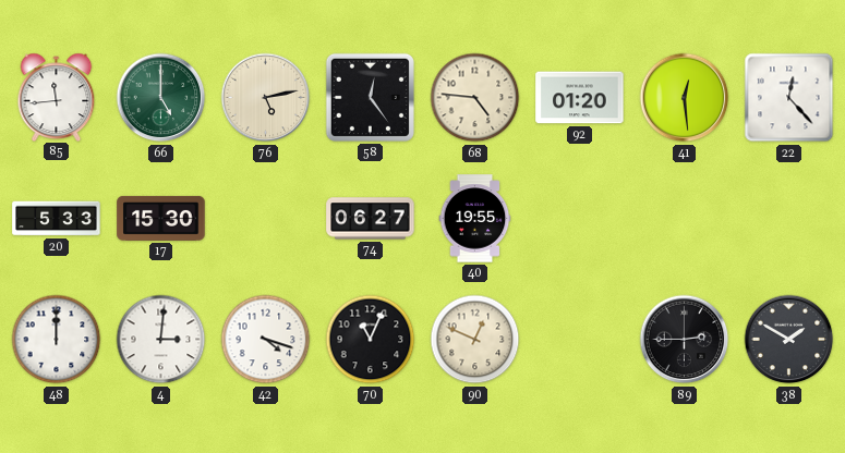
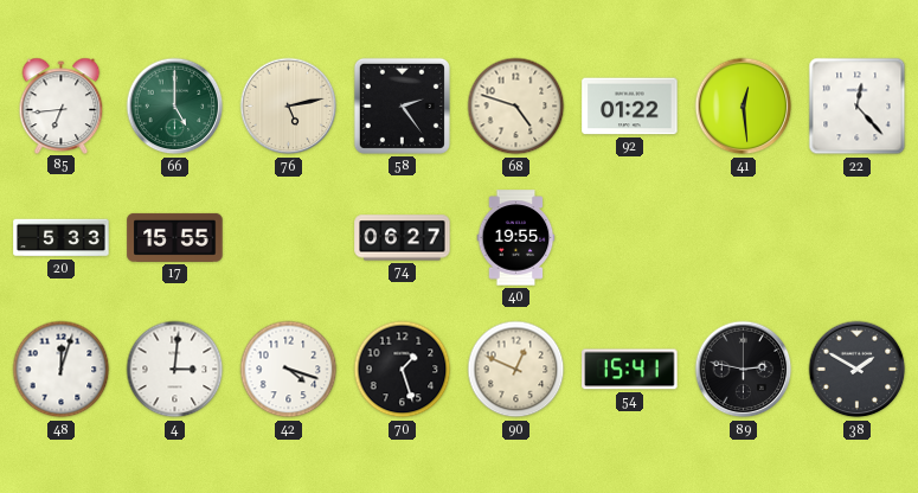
85: 11:44 -> 6:44 (62, 105)
58: 12:24 -> 2:24 (402, 105)
68: 4:46 -> 4:48 (516, 107)
92: 01:20 -> 01:22 (630, 107)
17: 15:30 -> 15:55 (175, 237)
48: 12:00 -> 12:03 (62, 370)
70: 11:04 -> 1:27 (403, 370)
54: none -> 15:41 (630, 370)
89: 2:45 -> 2:47 (744, 370)
